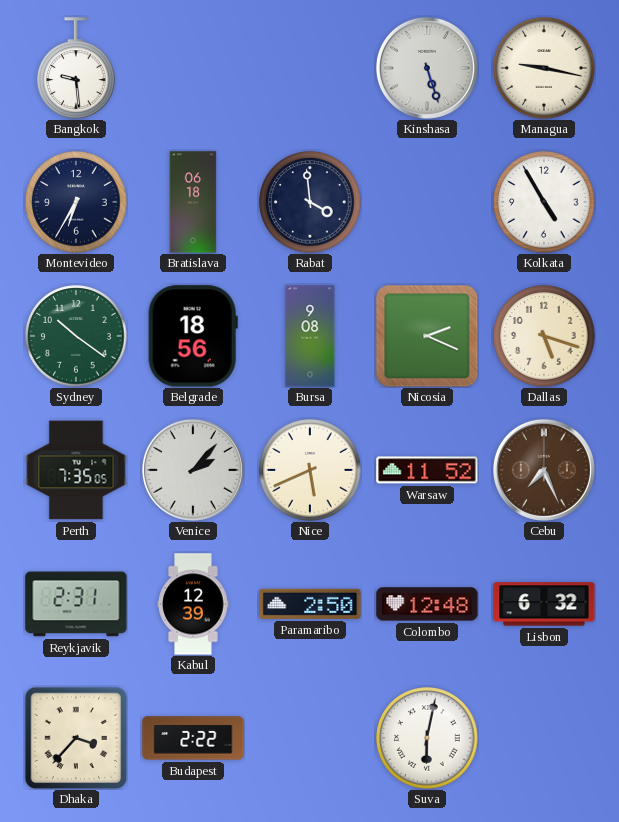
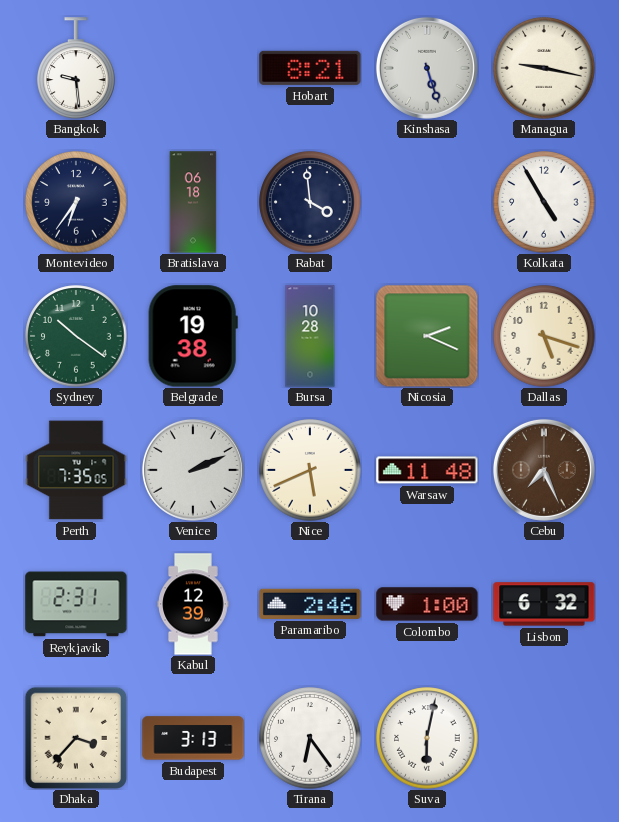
Hobart: none -> 8:21 (310, 68)
Montevideo: 6:35 -> 6:36 (76, 202)
Belgrade: 18:56 -> 19:38 (193, 336)
Bursa: 9:08 -> 10:28 (310, 336)
Venice: 2:07 -> 2:11 (193, 470)
Warsaw: 11:52 -> 11:48 (427, 470)
Paramaribo: 2:50 -> 2:46 (310, 604)
Colombo: 12:48 -> 1:00 (427, 604)
Budapest: 2:22 -> 3:13 (193, 738)
Tirana: none -> 6:24 (310, 738)
